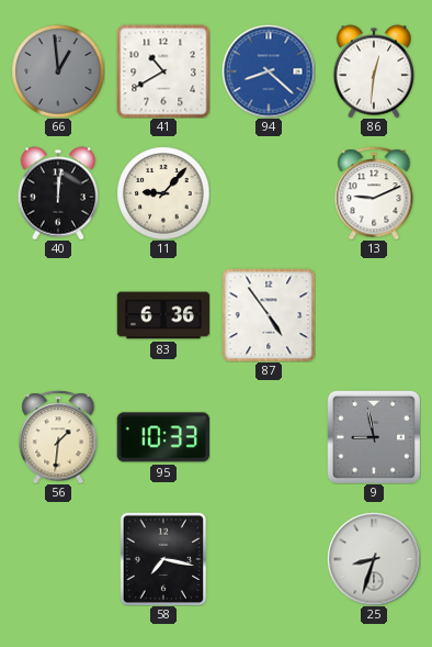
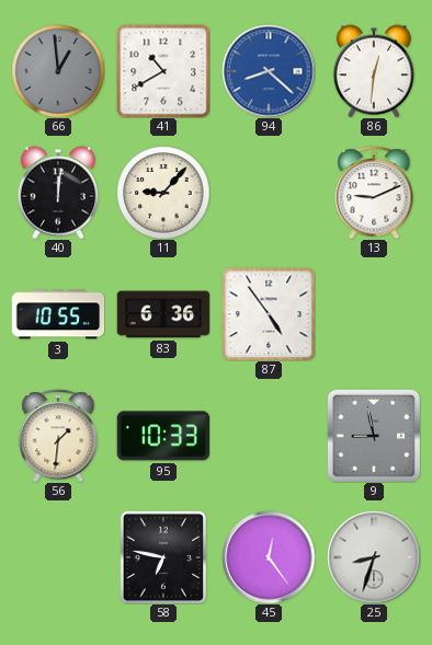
3: none -> 10:55 (58, 314)
58: 7:17 -> 6:47 (162, 557)
45: none -> 12:24 (269, 557)
